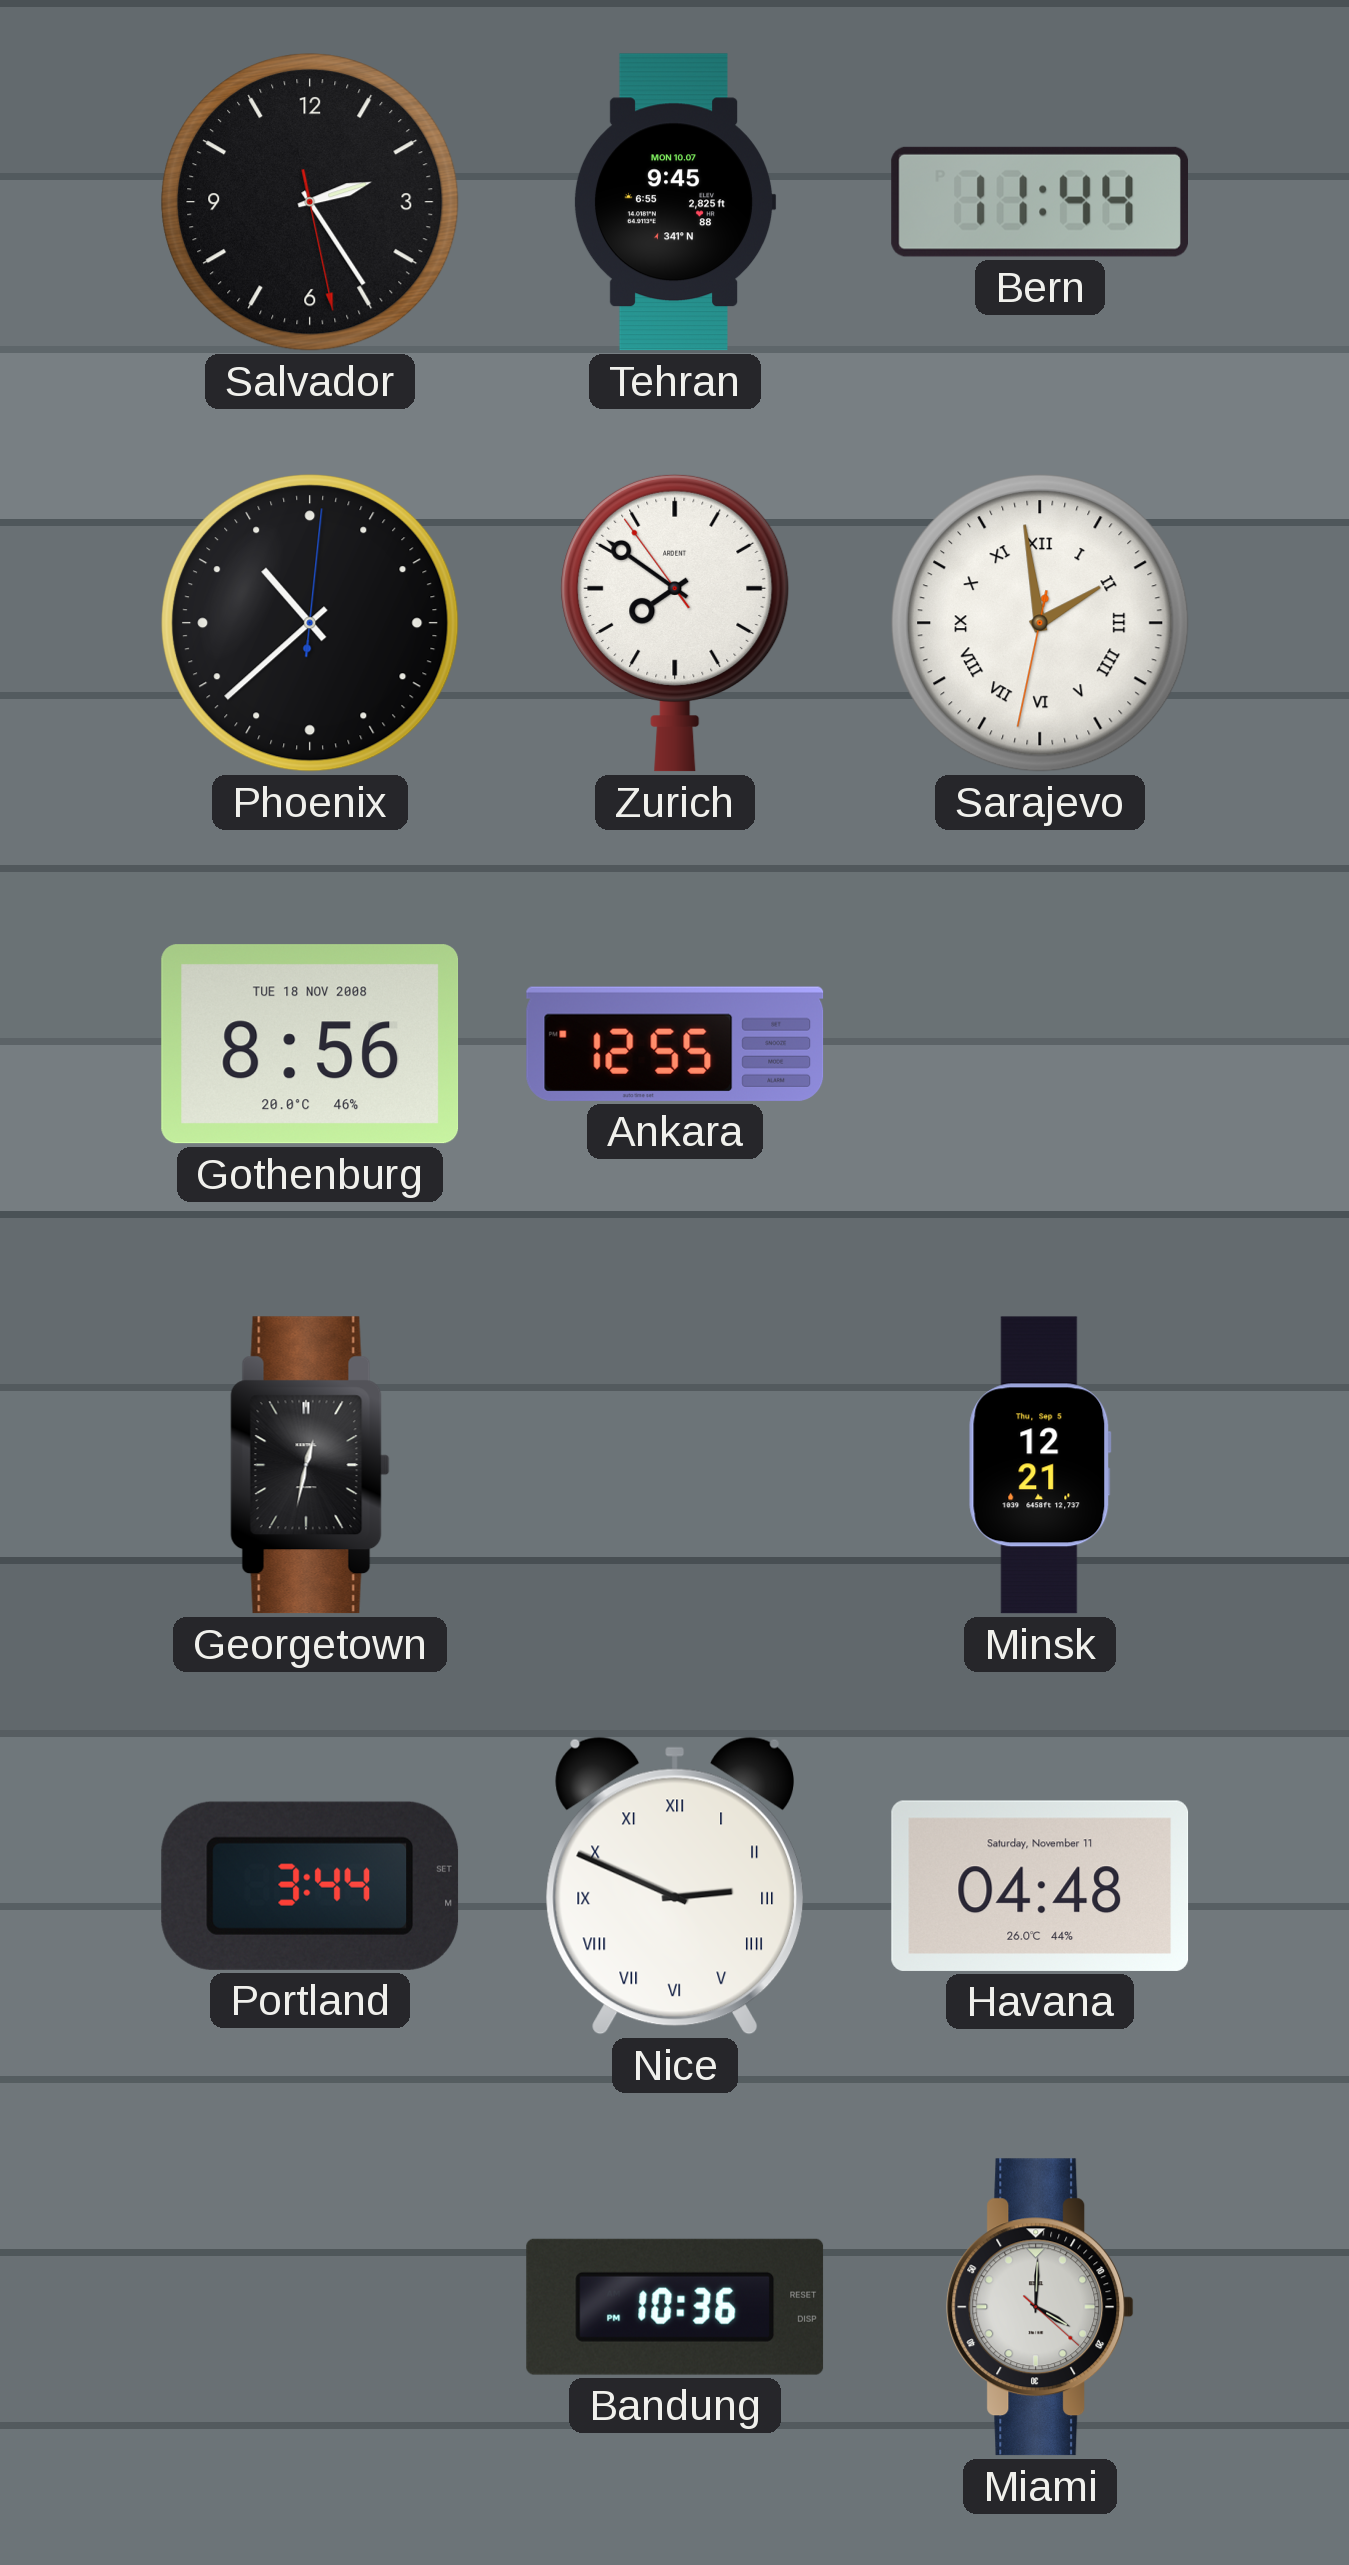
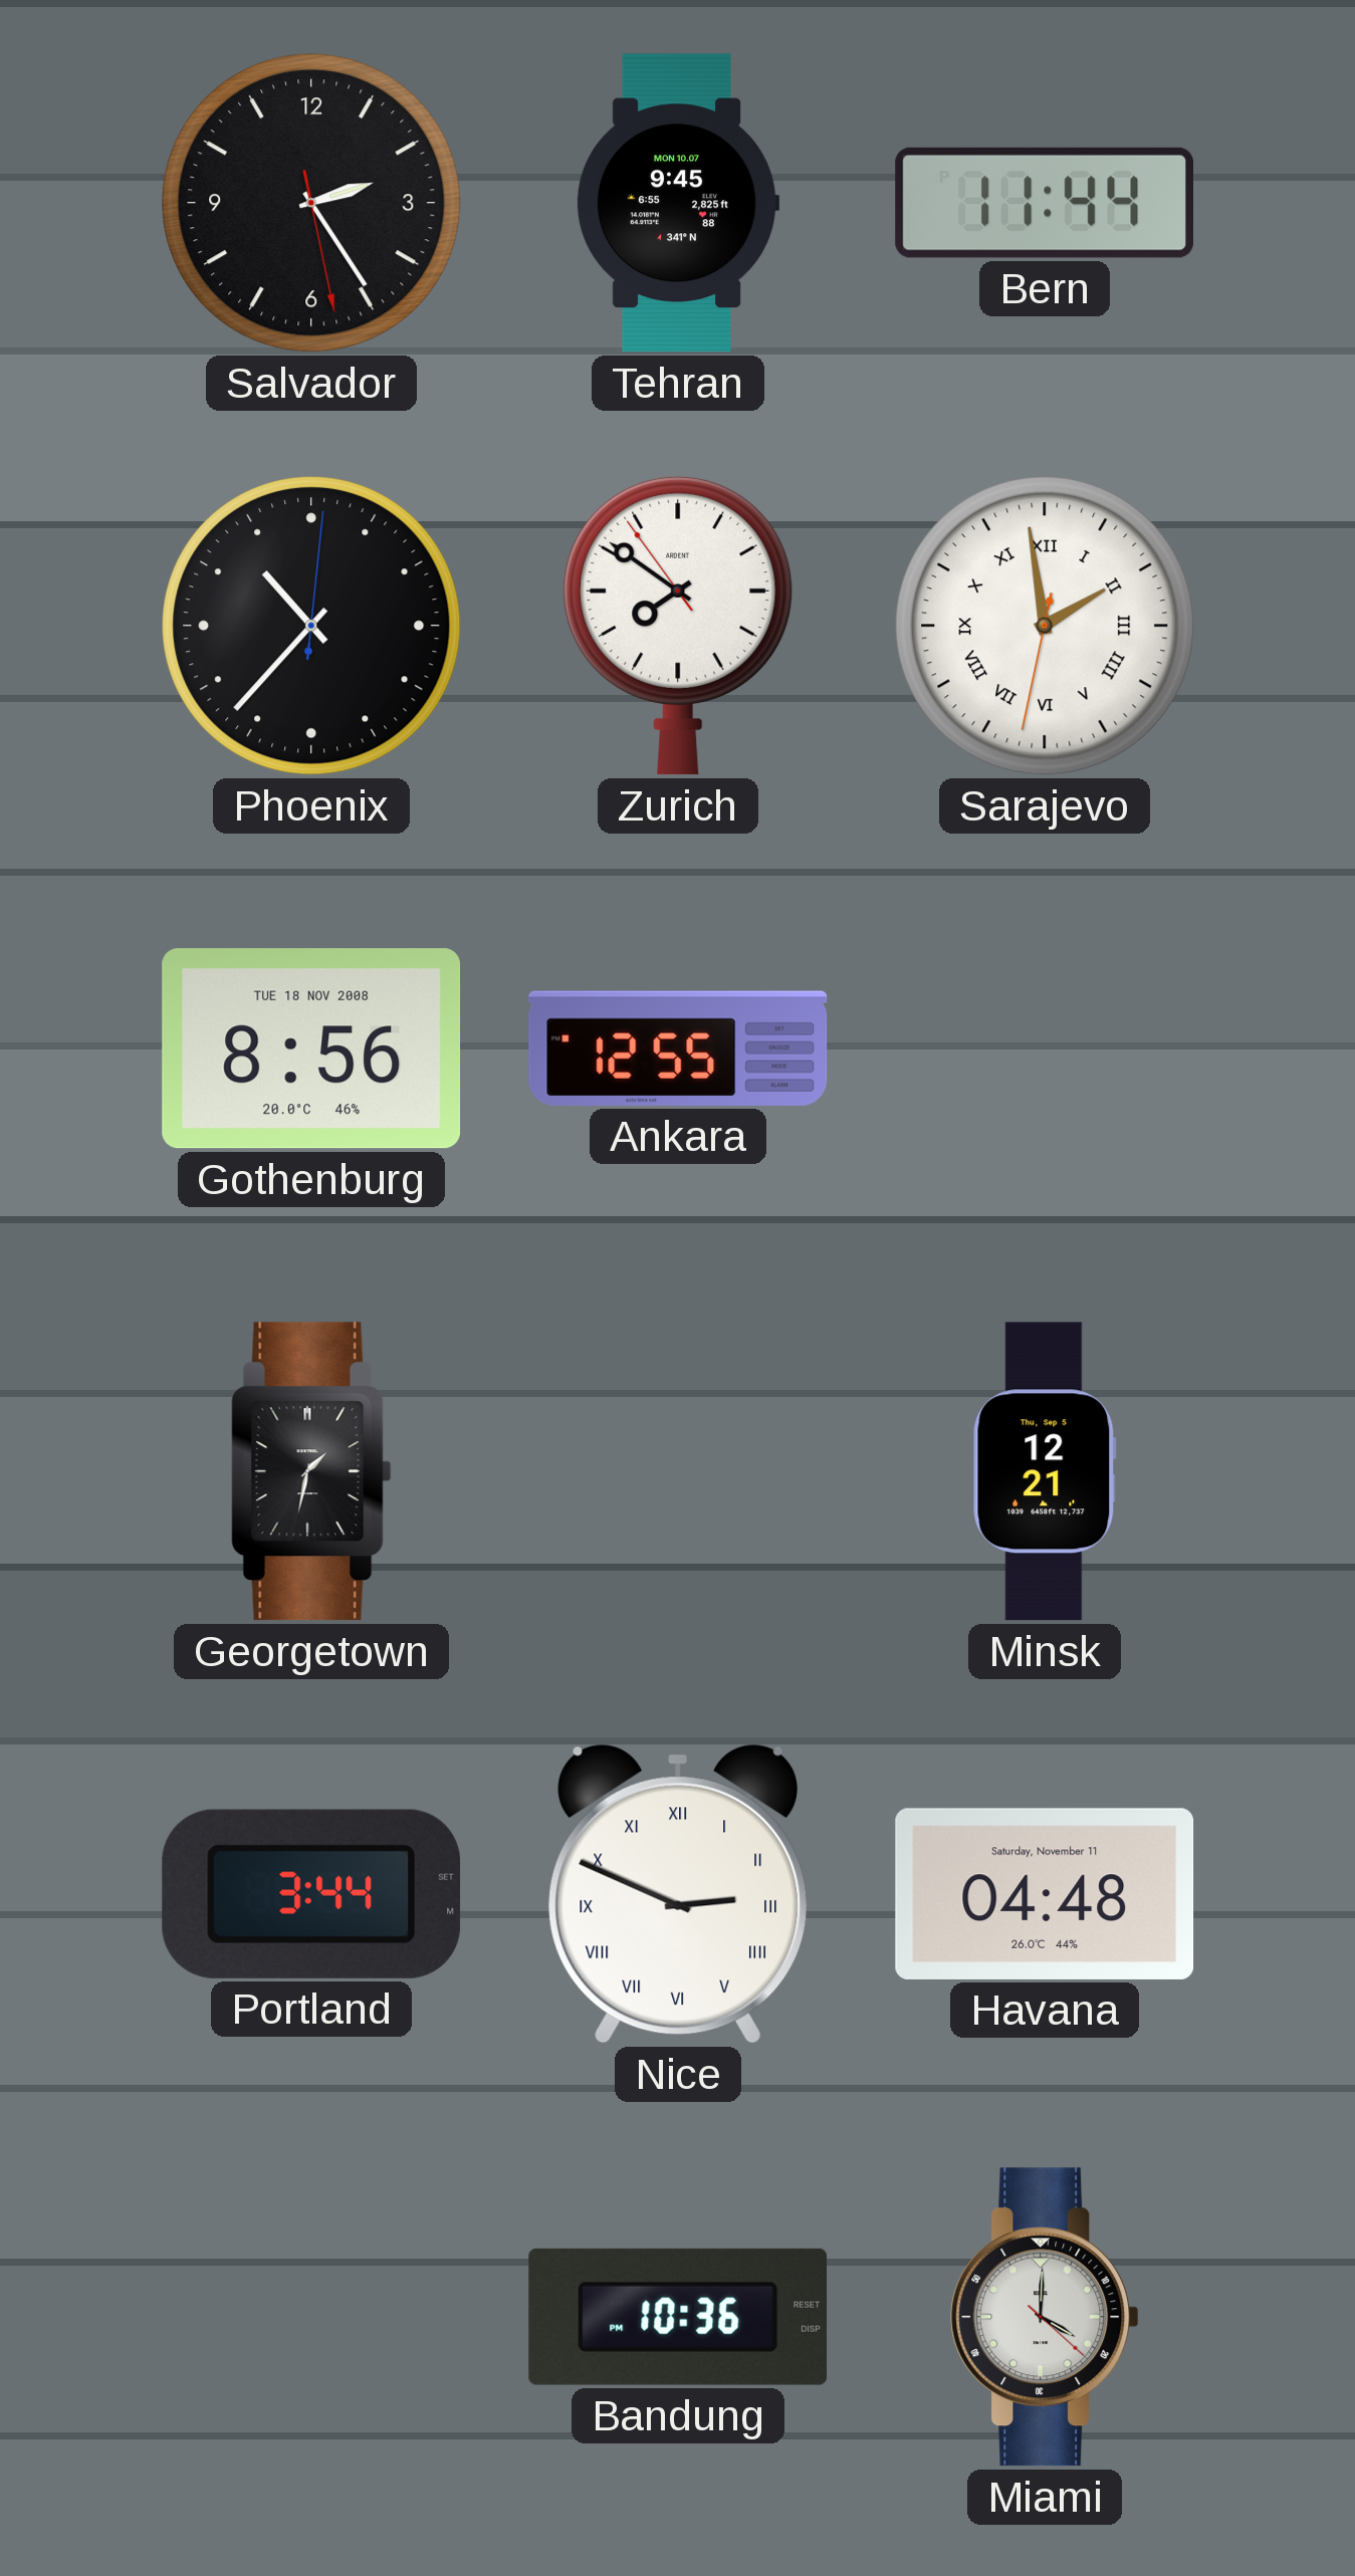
Phoenix: 10:38 -> 10:37 (311, 626)
Georgetown: 12:32 -> 1:32 (311, 1471)
